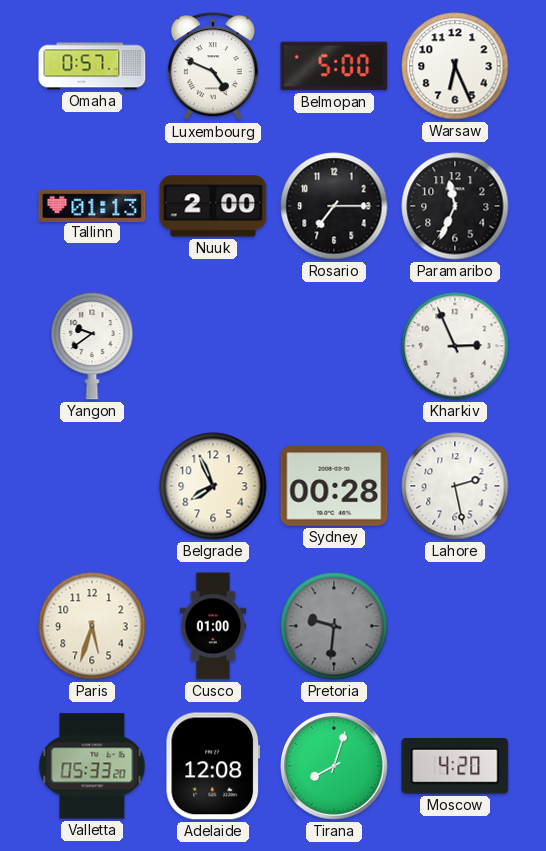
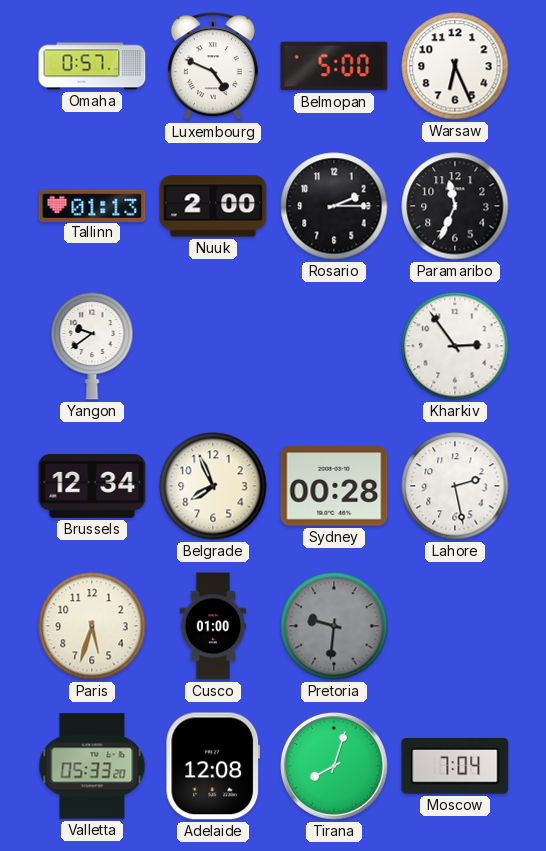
Rosario: 7:15 -> 2:15 (334, 206)
Kharkiv: 2:56 -> 2:54 (455, 346)
Brussels: none -> 12:34 (92, 486)
Moscow: 4:20 -> 7:04 (455, 767)
